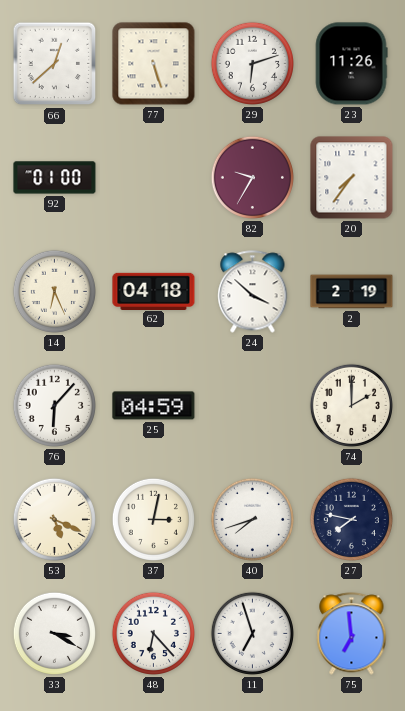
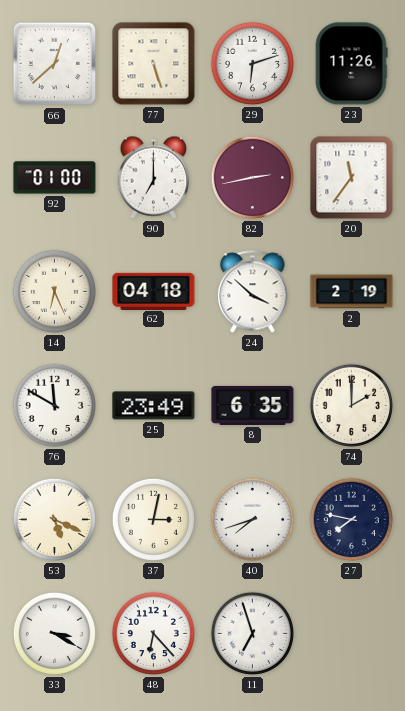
90: none -> 7:00 (154, 177)
82: 9:35 -> 2:43 (252, 177)
20: 7:36 -> 11:36 (352, 178)
76: 6:07 -> 11:50 (54, 405)
25: 04:59 -> 23:49 (154, 406)
8: none -> 6:35 (253, 405)
75: 6:59 -> none (352, 634)
